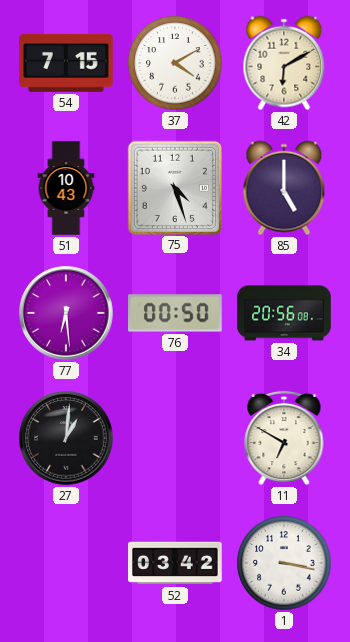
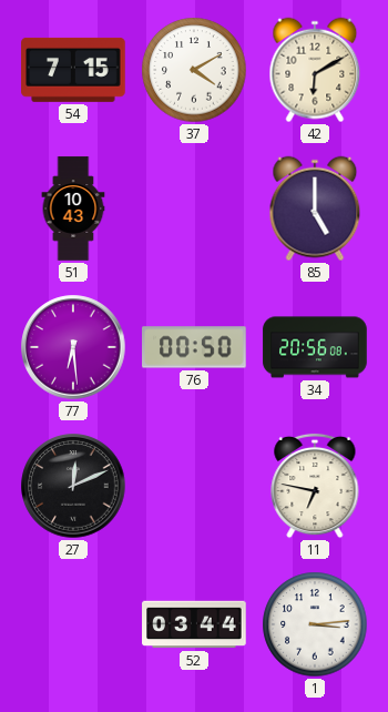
75: 4:27 -> none (174, 187)
27: 1:01 -> 12:11 (73, 486)
11: 6:50 -> 6:47 (315, 486)
52: 03:42 -> 03:44 (194, 624)
1: 3:17 -> 3:14 (315, 624)
